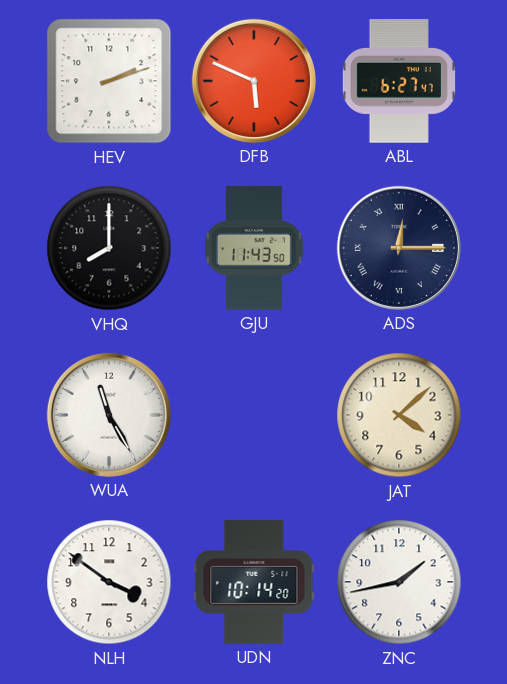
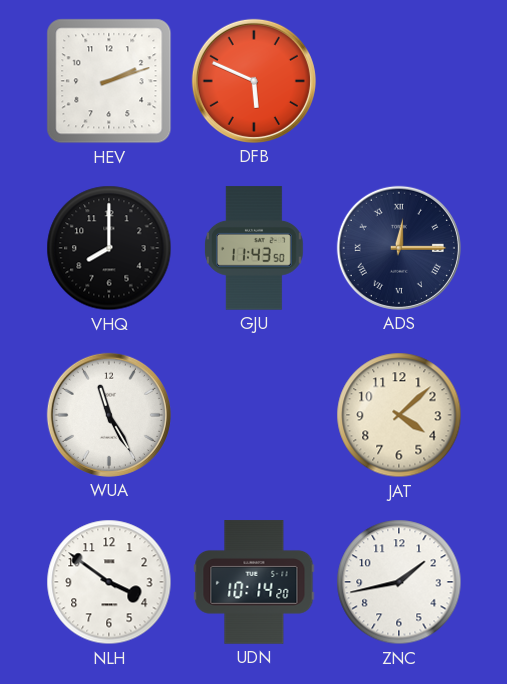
ABL: 6:27 -> none (399, 81)
